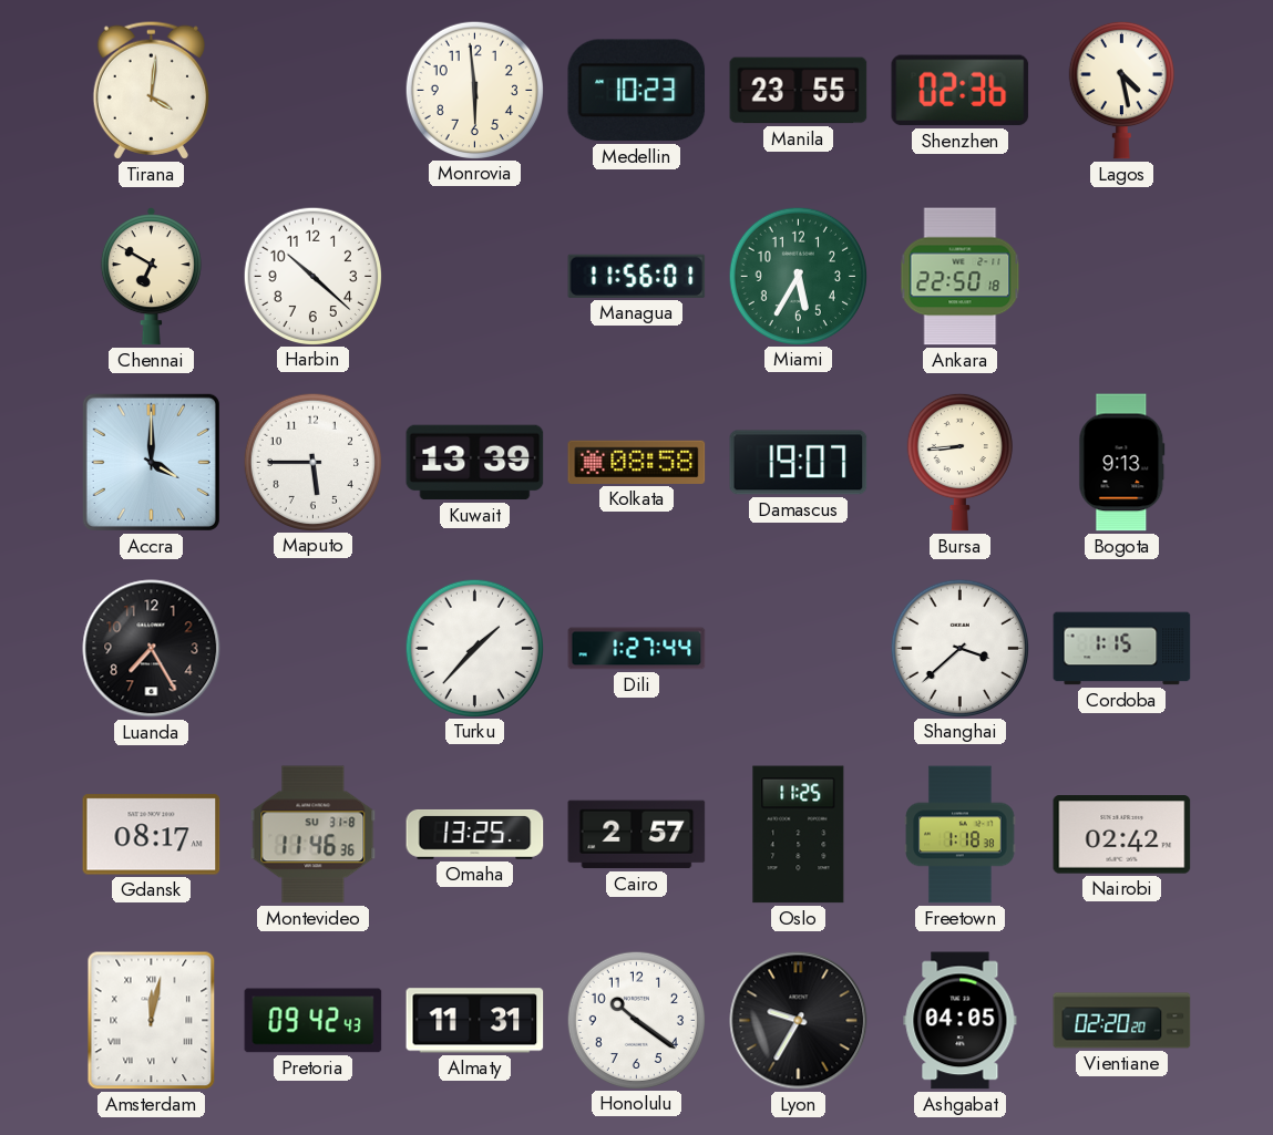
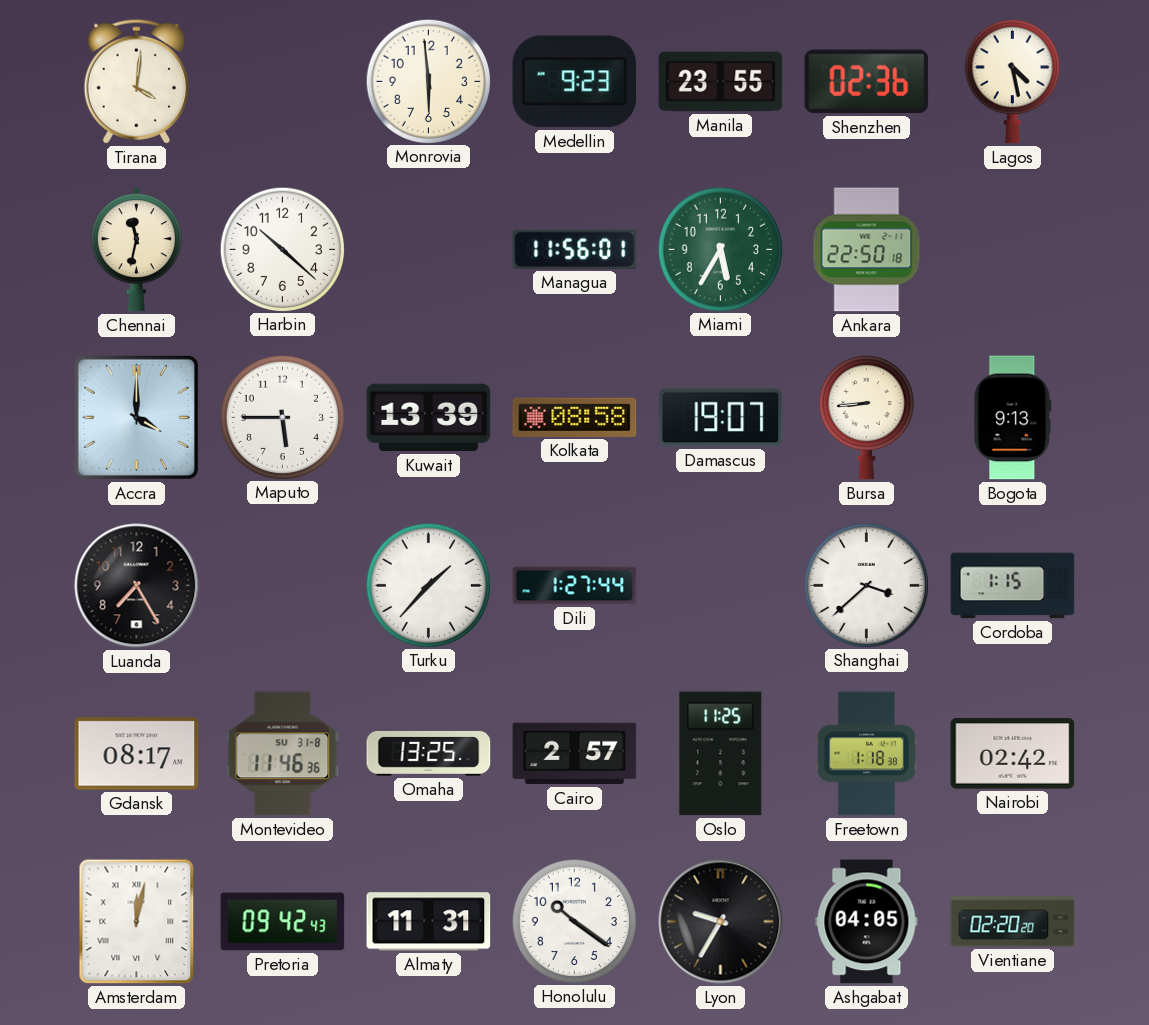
Medellin: 10:23 -> 9:23 (575, 82)
Chennai: 6:50 -> 11:32 (136, 250)
